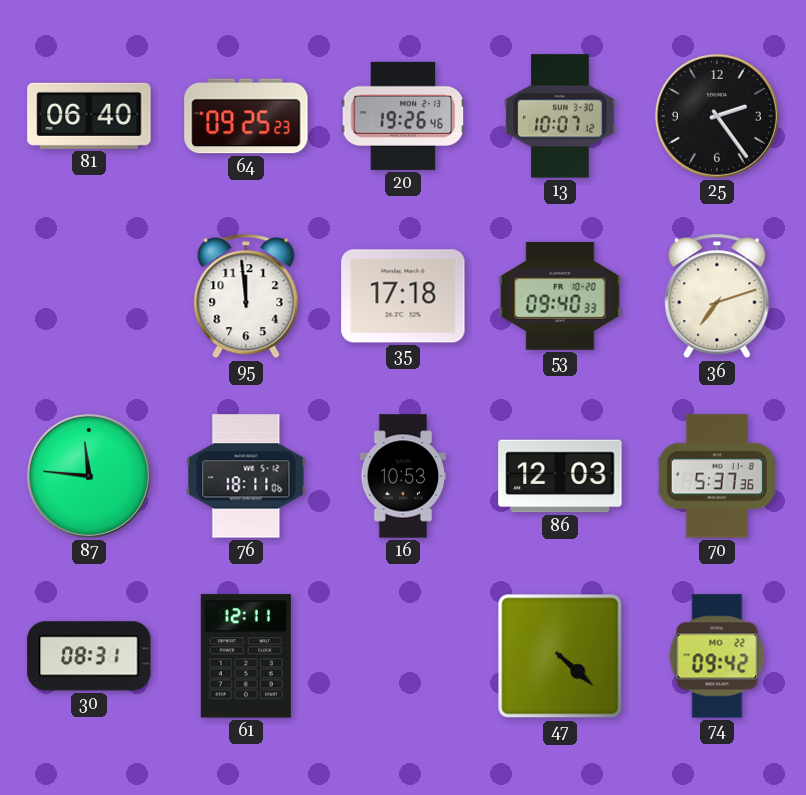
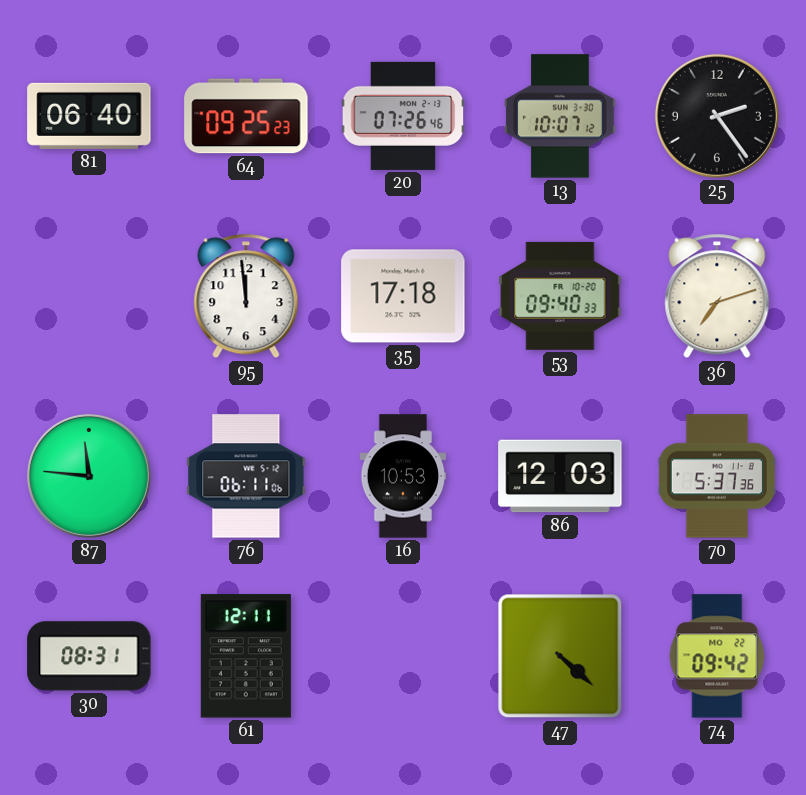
20: 19:26 -> 07:26 (403, 116)
76: 18:11 -> 06:11 (246, 476)
